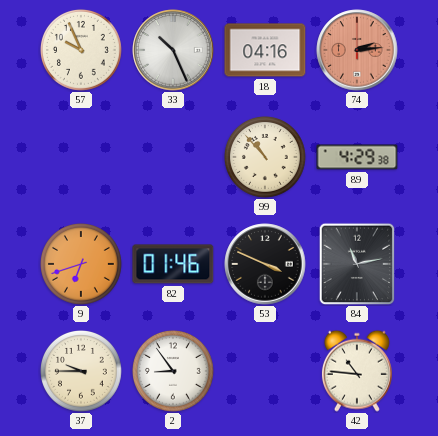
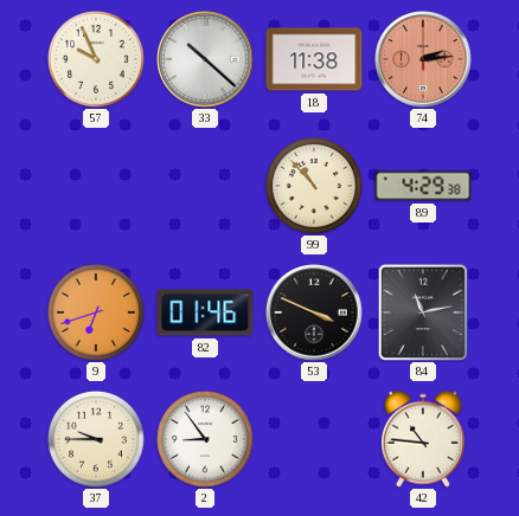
33: 10:26 -> 10:22 (205, 59)
18: 04:16 -> 11:38 (314, 59)
